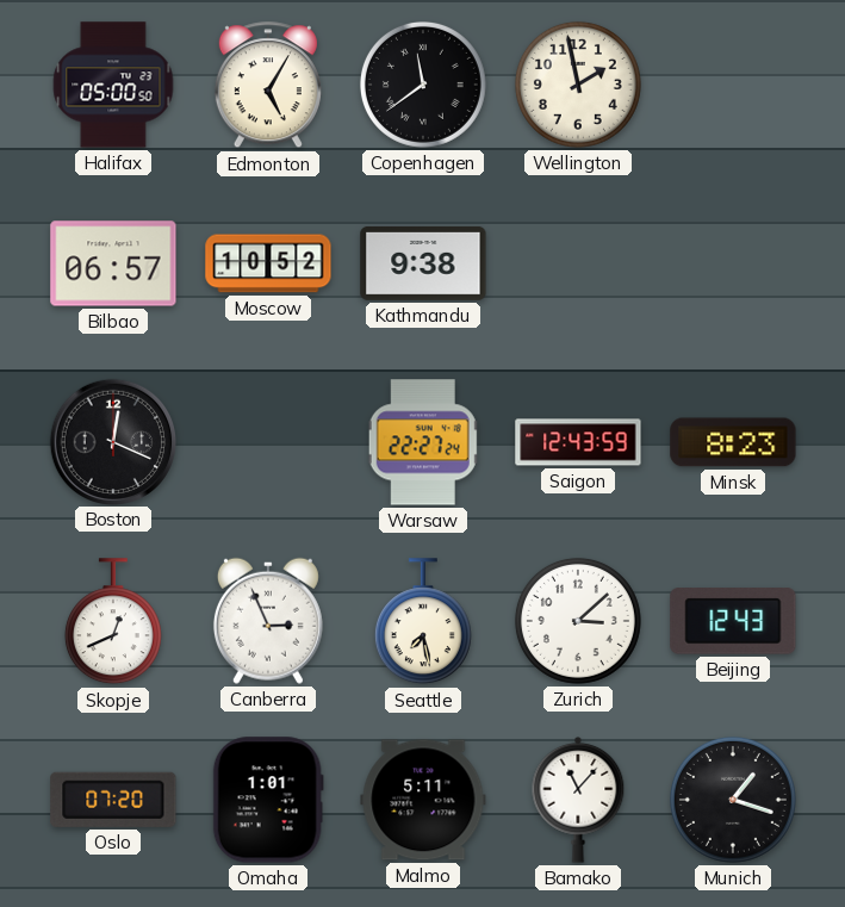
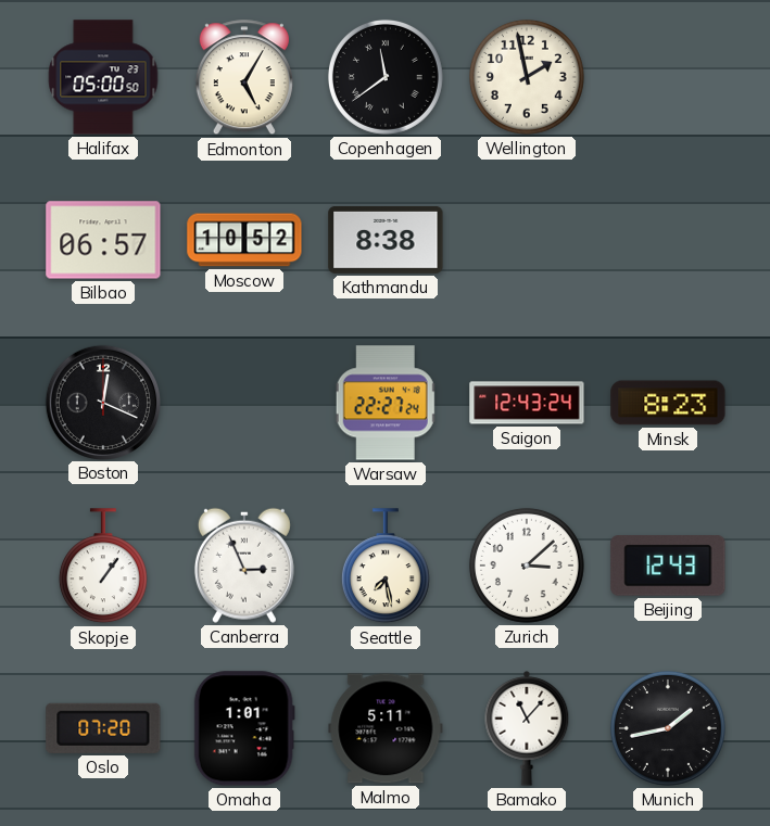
Kathmandu: 9:38 -> 8:38 (386, 240)
Saigon: 12:43:59 -> 12:43:24 (527, 403)
Skopje: 12:41 -> 1:06 (103, 567)
Munich: 1:18 -> 1:43 (668, 728)
